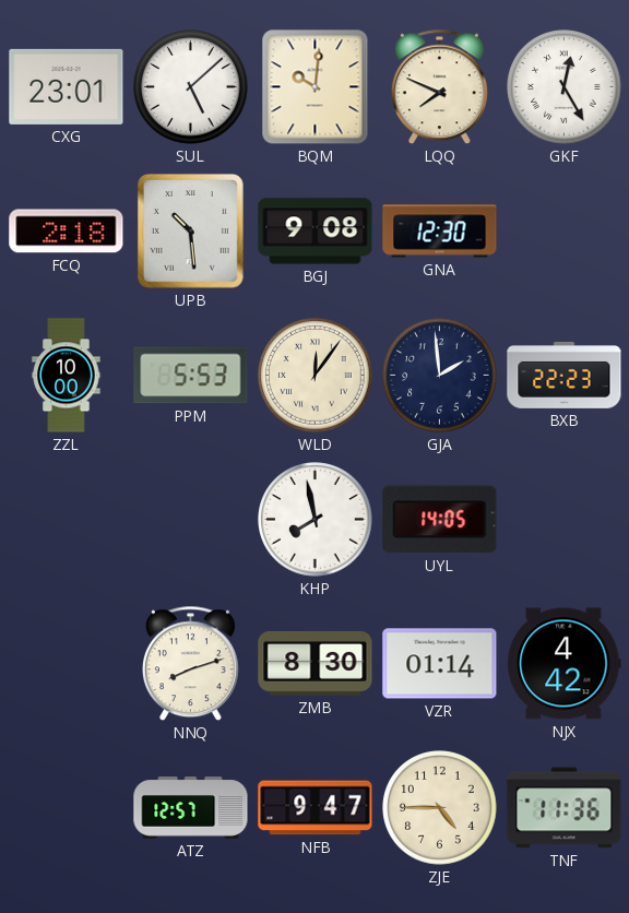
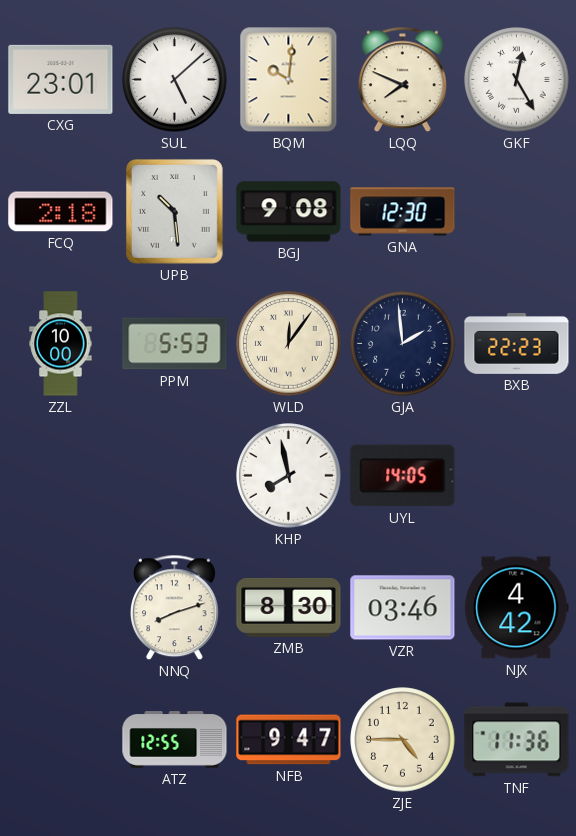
VZR: 01:14 -> 03:46 (403, 608)
ATZ: 12:57 -> 12:55 (175, 740)
